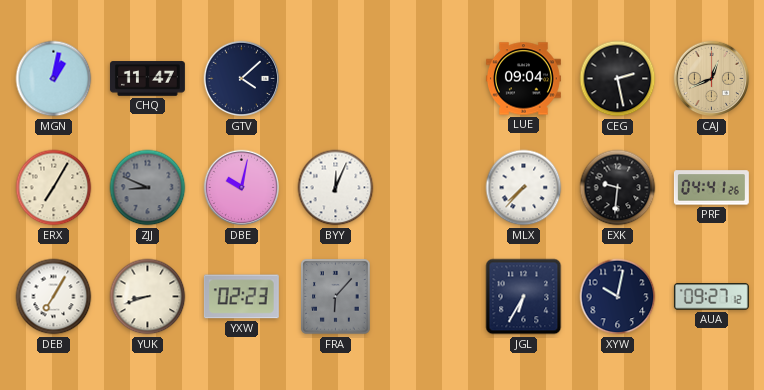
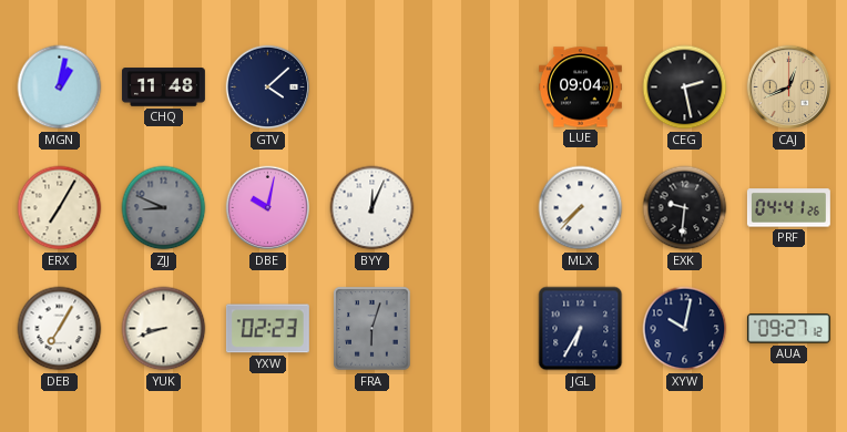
CHQ: 11:47 -> 11:48 (163, 88)
FRA: 6:07 -> 6:03 (373, 329)
